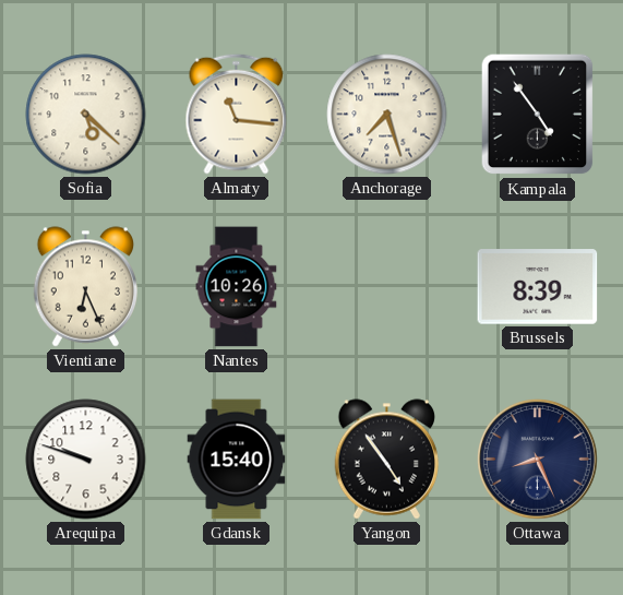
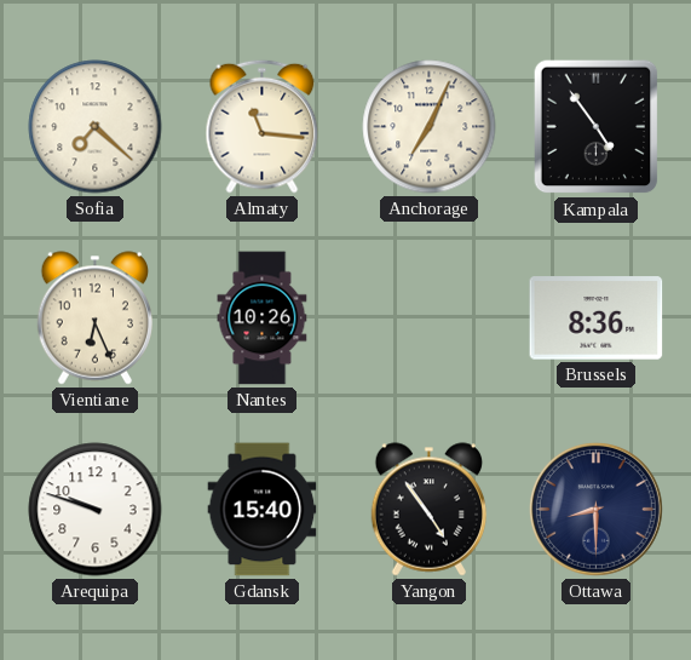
Sofia: 5:22 -> 7:22 (96, 127)
Anchorage: 7:27 -> 7:04 (430, 127)
Brussels: 8:39 -> 8:36 (597, 318)
Ottawa: 8:26 -> 8:30 (595, 509)
